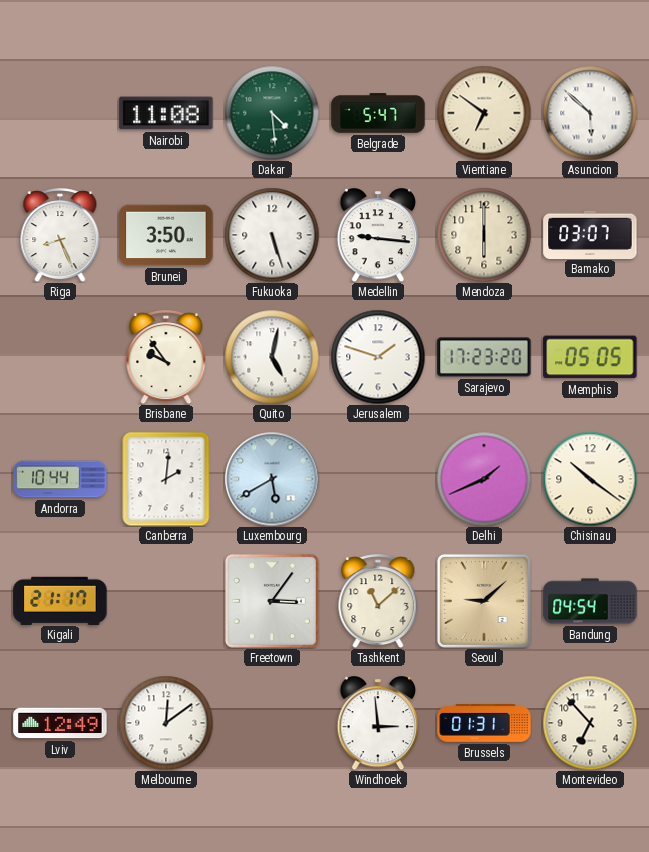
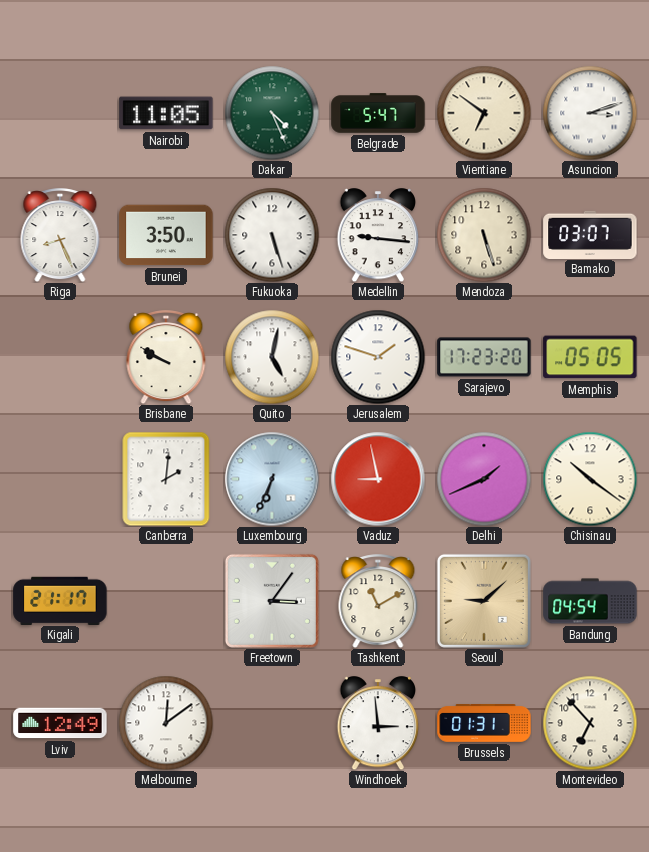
Nairobi: 11:08 -> 11:05 (166, 113)
Dakar: 4:29 -> 4:26 (272, 113)
Asuncion: 5:52 -> 3:12 (590, 113)
Mendoza: 6:00 -> 5:27 (484, 235)
Brisbane: 9:54 -> 9:50 (166, 357)
Andorra: 10:44 -> none (60, 479)
Luxembourg: 5:40 -> 6:34 (272, 479)
Vaduz: none -> 8:58 (378, 479)
Tashkent: 11:08 -> 11:10 (378, 601)
